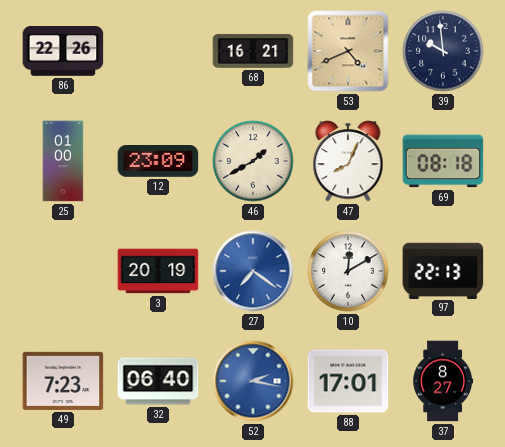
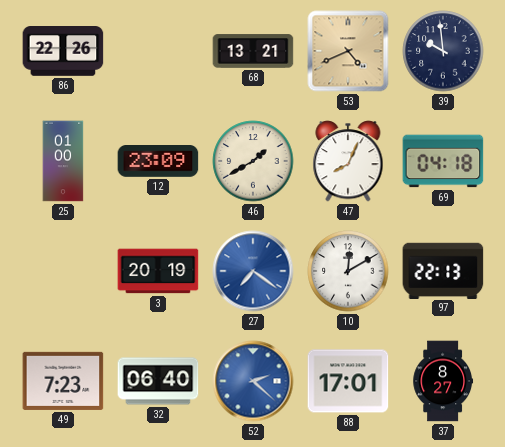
68: 16:21 -> 13:21 (253, 51)
69: 08:18 -> 04:18 (443, 161)
52: 2:17 -> 2:22 (253, 381)
